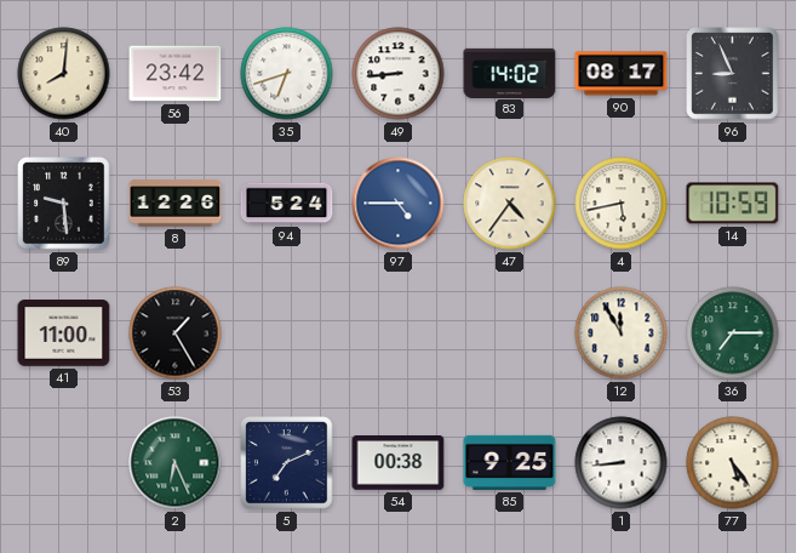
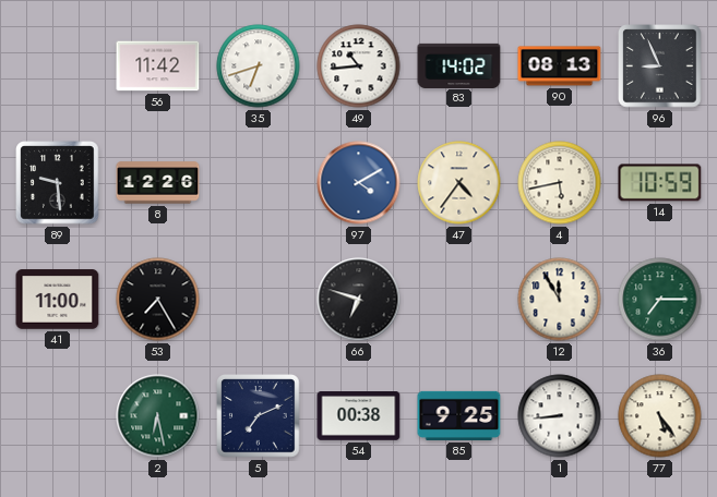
40: 8:01 -> none (64, 74)
56: 23:42 -> 11:42 (158, 66)
49: 8:44 -> 10:44 (359, 66)
90: 08:17 -> 08:13 (560, 66)
94: 5:24 -> none (287, 204)
97: 4:45 -> 4:10 (359, 183)
53: 1:25 -> 7:25 (158, 300)
66: none -> 6:48 (359, 300)
2: 6:26 -> 6:28 (158, 416)
